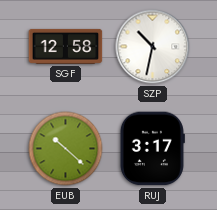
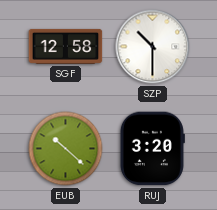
SZP: 10:32 -> 10:30 (153, 47)
RUJ: 3:17 -> 3:20 (152, 149)
